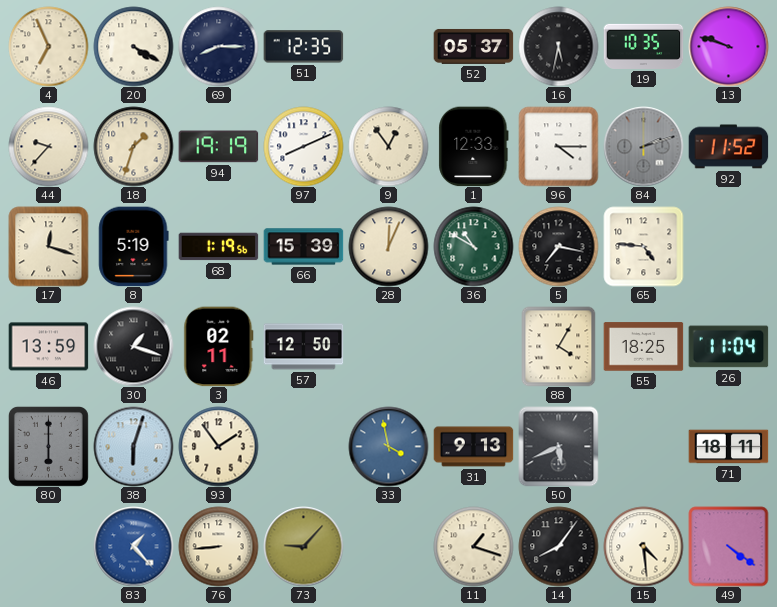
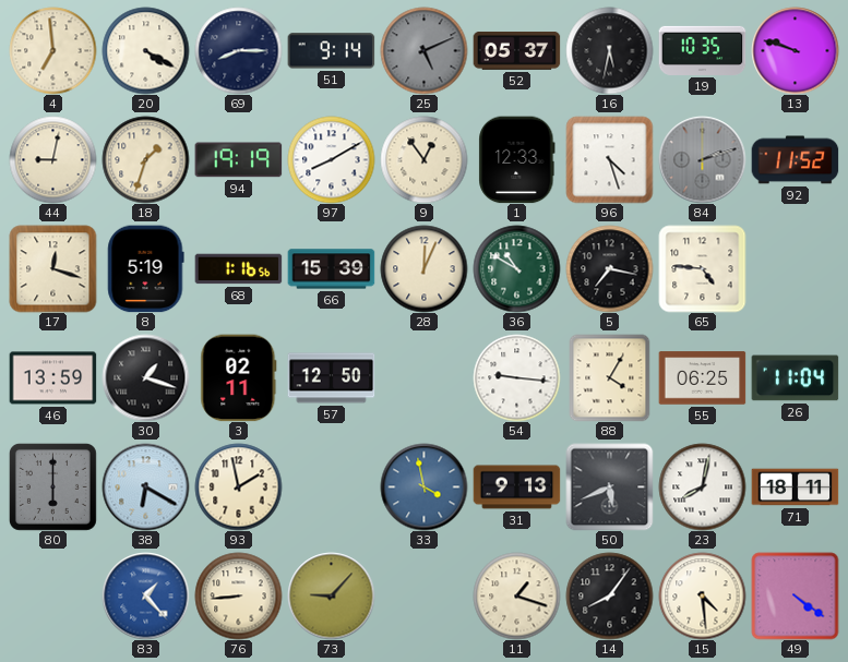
4: 6:56 -> 6:59 (52, 50)
51: 12:35 -> 9:14 (331, 51)
25: none -> 5:11 (423, 50)
44: 9:37 -> 9:02 (52, 159)
97: 8:11 -> 8:10 (331, 159)
96: 4:15 -> 4:27 (609, 159)
68: 1:19 -> 1:16 (238, 269)
54: none -> 9:16 (516, 377)
55: 18:25 -> 06:25 (702, 378)
38: 6:03 -> 6:20 (145, 486)
93: 1:54 -> 1:58 (238, 486)
23: none -> 8:02 (702, 486)
